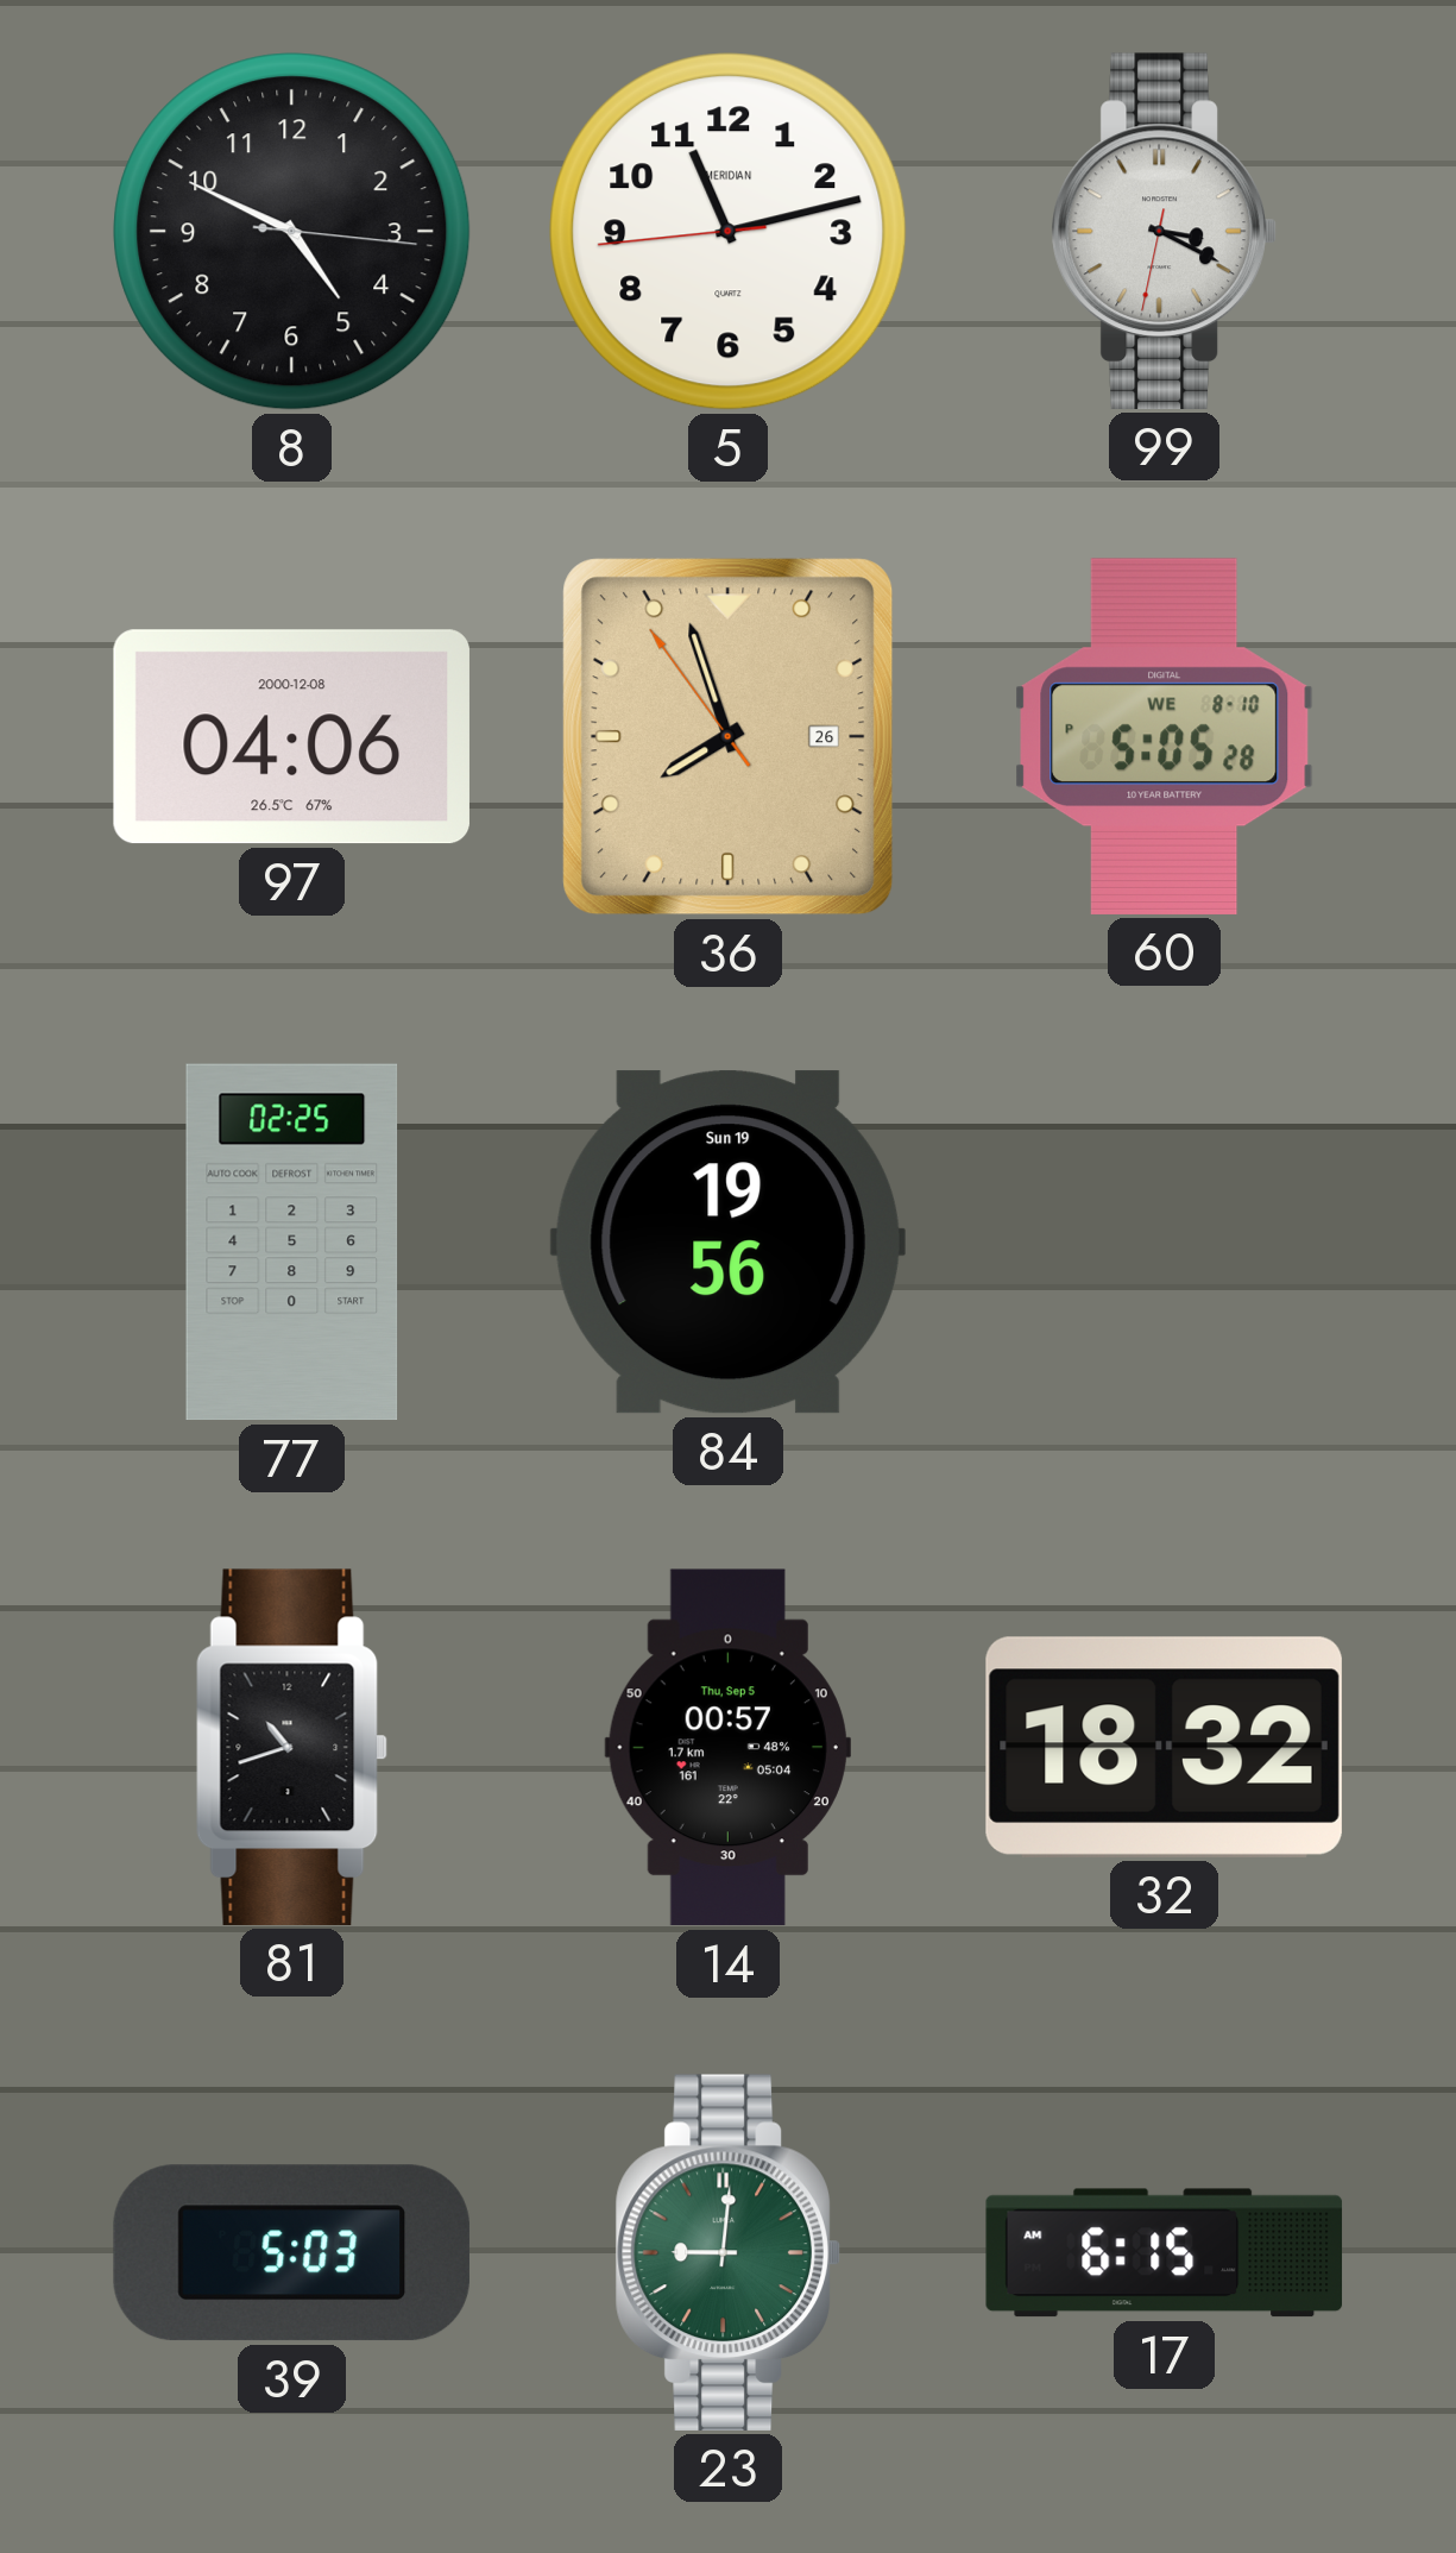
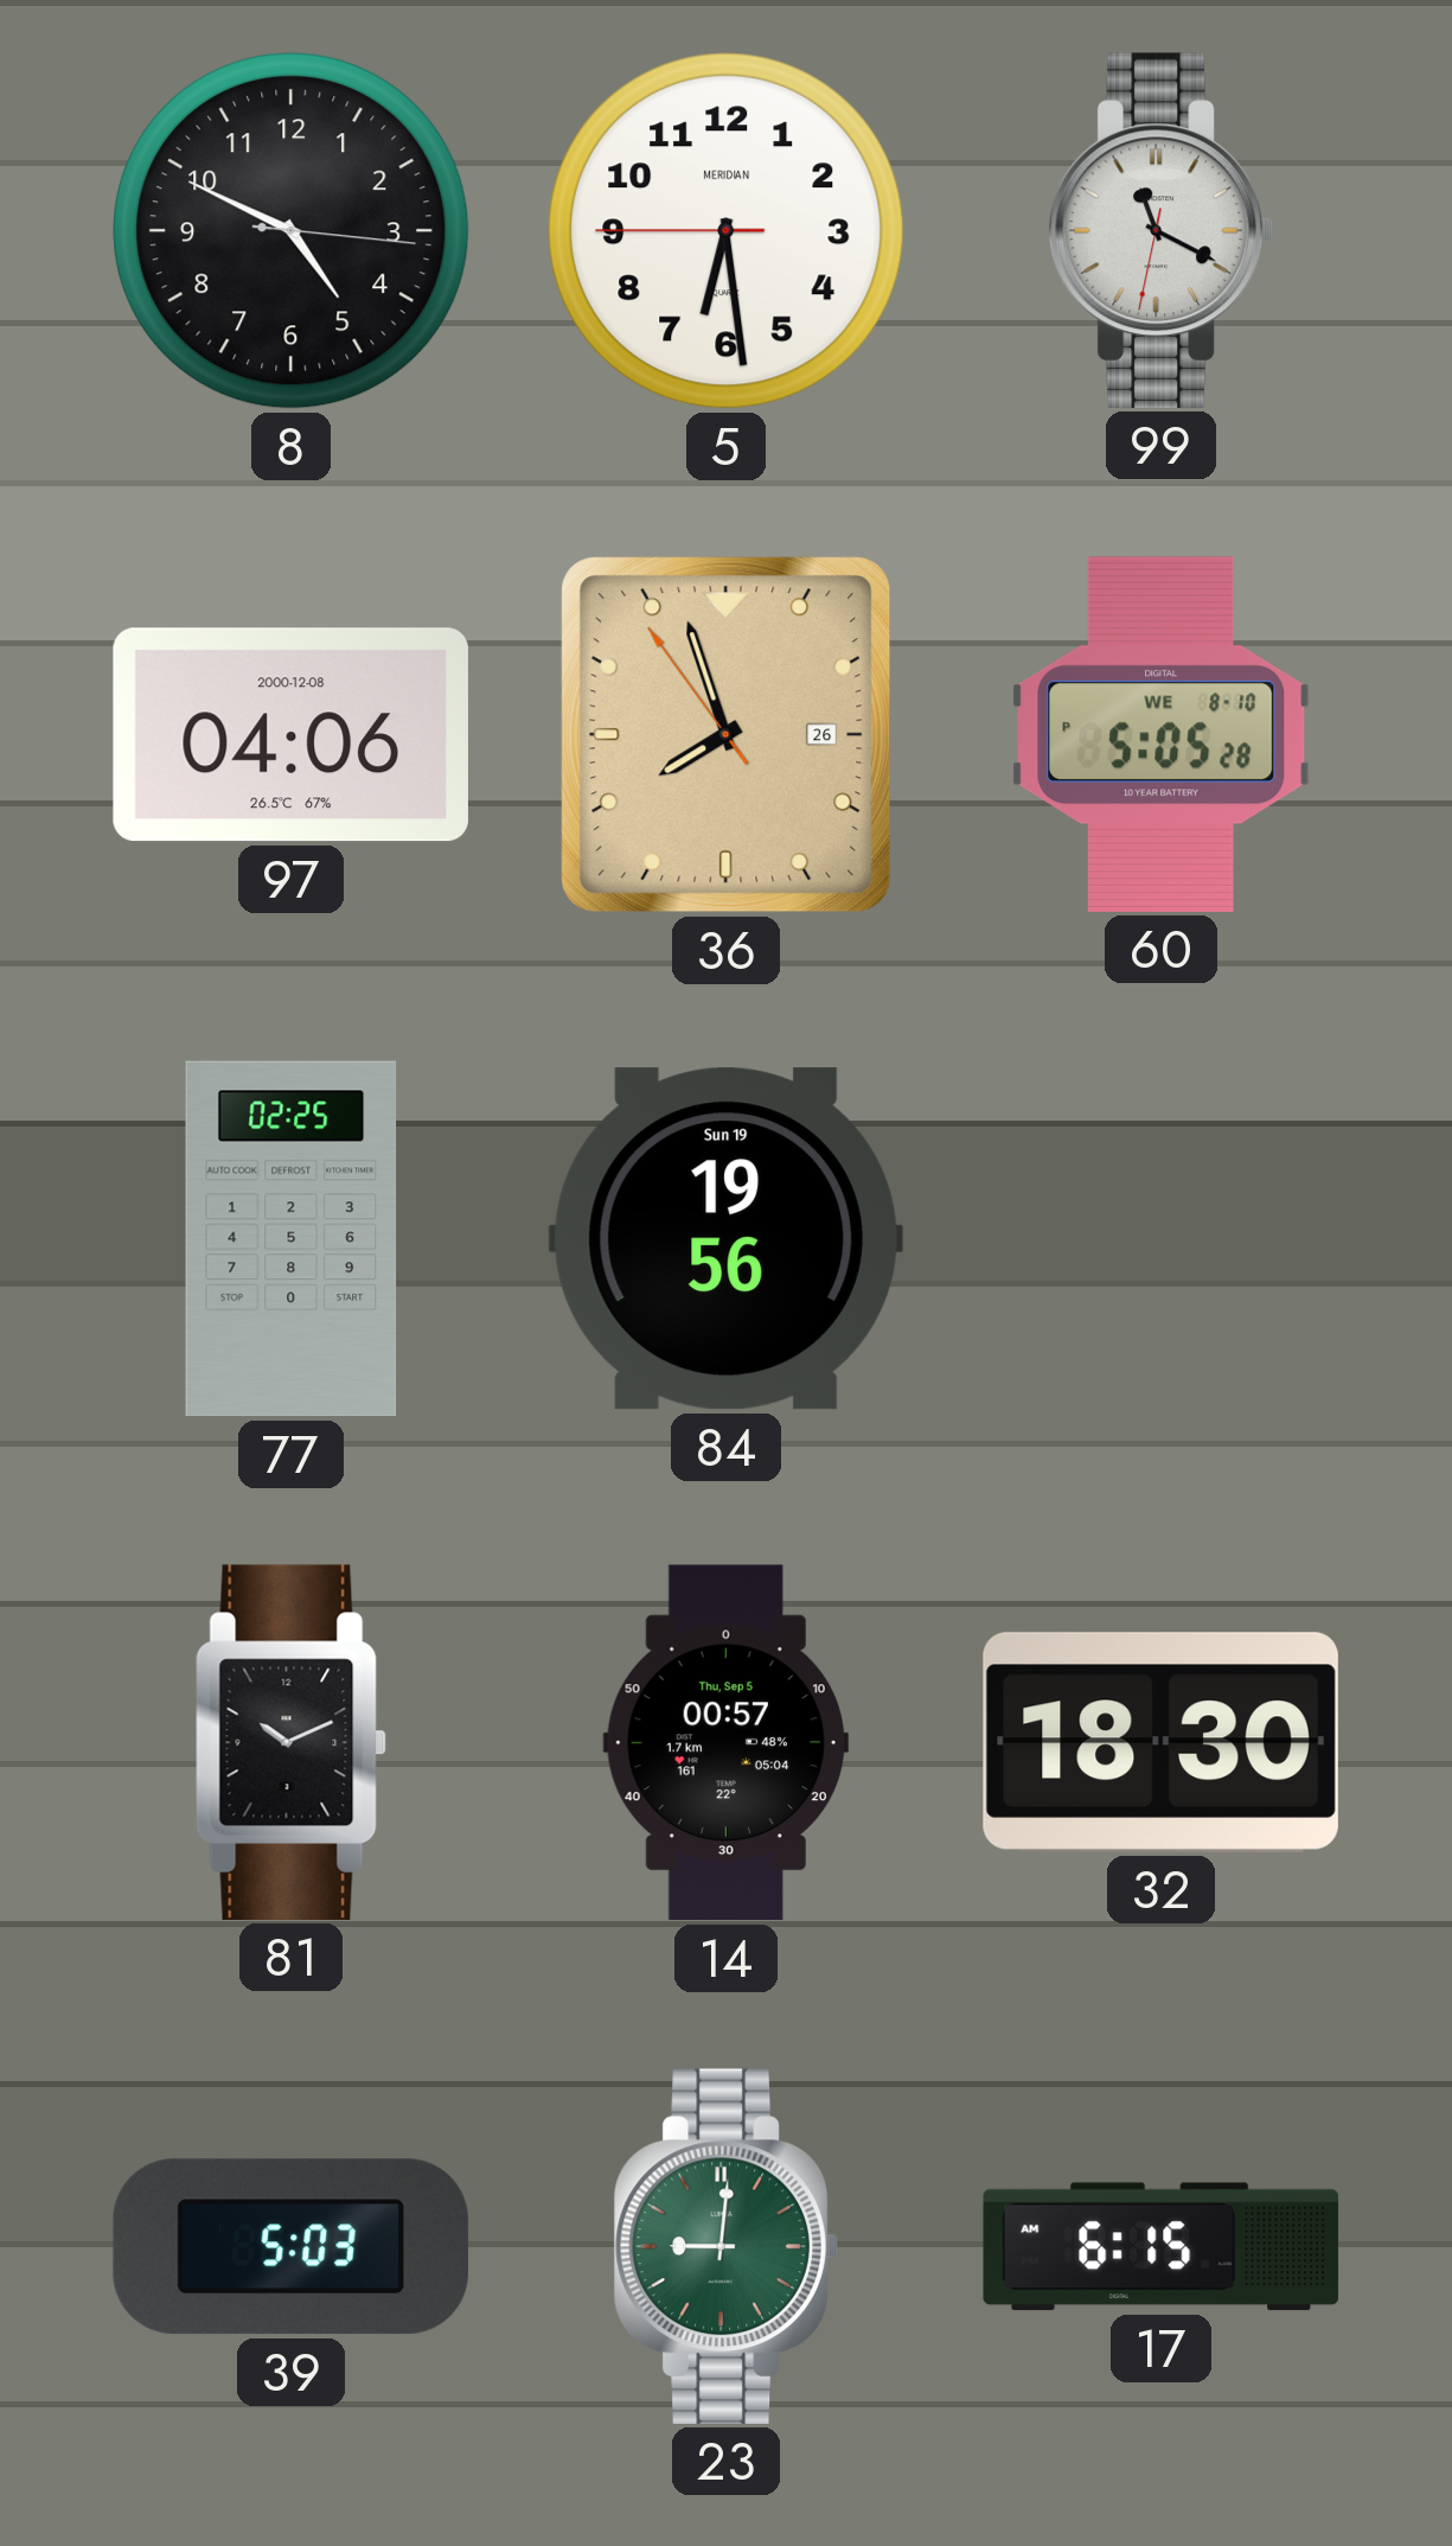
5: 11:12 -> 6:28 (727, 231)
99: 3:19 -> 11:19 (1160, 230)
81: 10:42 -> 10:11 (290, 1742)
32: 18:32 -> 18:30 (1160, 1742)
